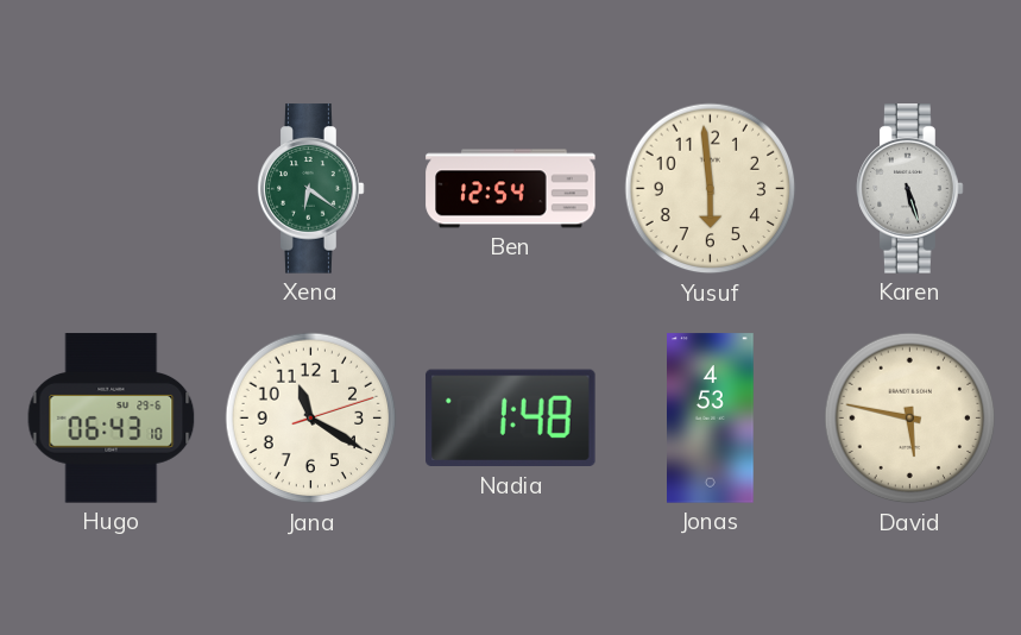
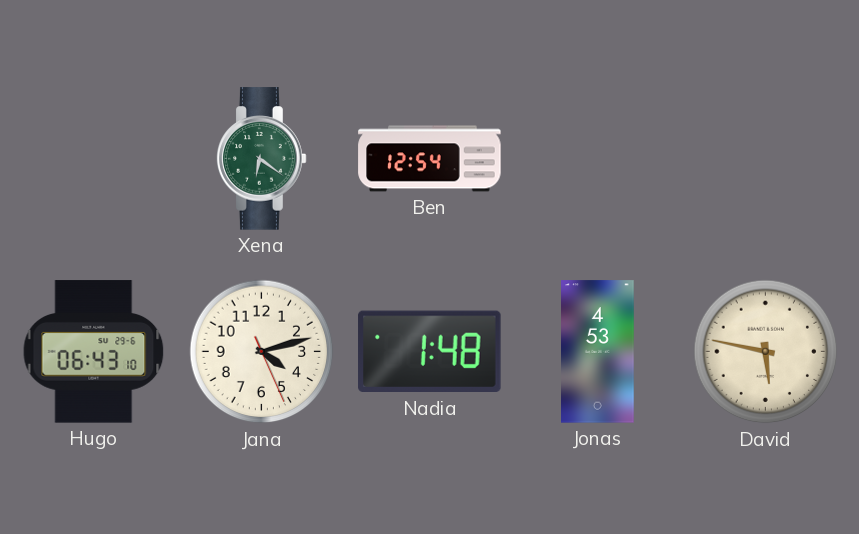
Yusuf: 5:59 -> none (711, 189)
Karen: 5:27 -> none (910, 189)
Jana: 11:20 -> 4:12 (262, 352)
